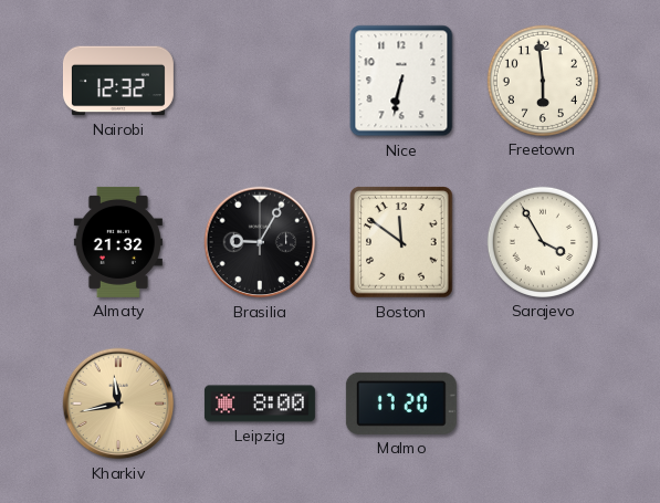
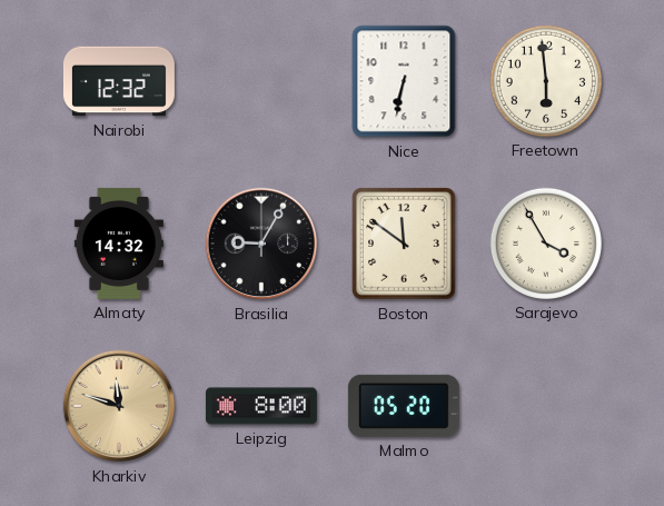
Almaty: 21:32 -> 14:32 (119, 244)
Kharkiv: 11:43 -> 11:48 (119, 406)
Malmo: 17:20 -> 05:20 (404, 406)
